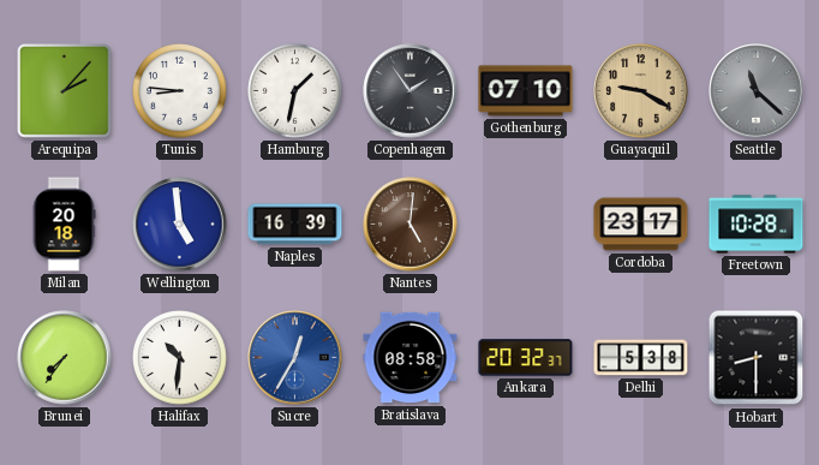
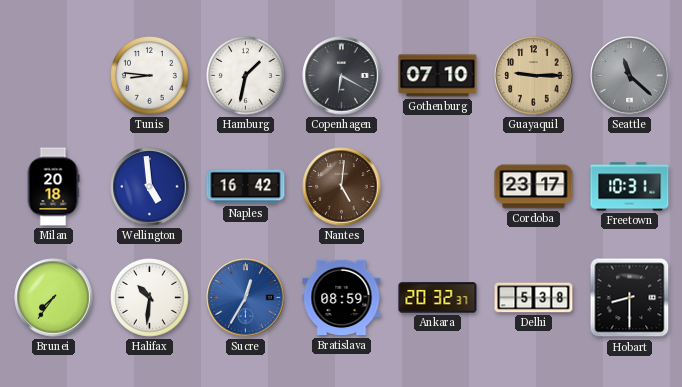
Arequipa: 2:07 -> none (65, 91)
Copenhagen: 1:54 -> 6:20 (342, 76)
Guayaquil: 9:20 -> 9:15 (534, 76)
Naples: 16:39 -> 16:42 (246, 187)
Freetown: 10:28 -> 10:31 (630, 187)
Bratislava: 08:58 -> 08:59 (342, 298)
